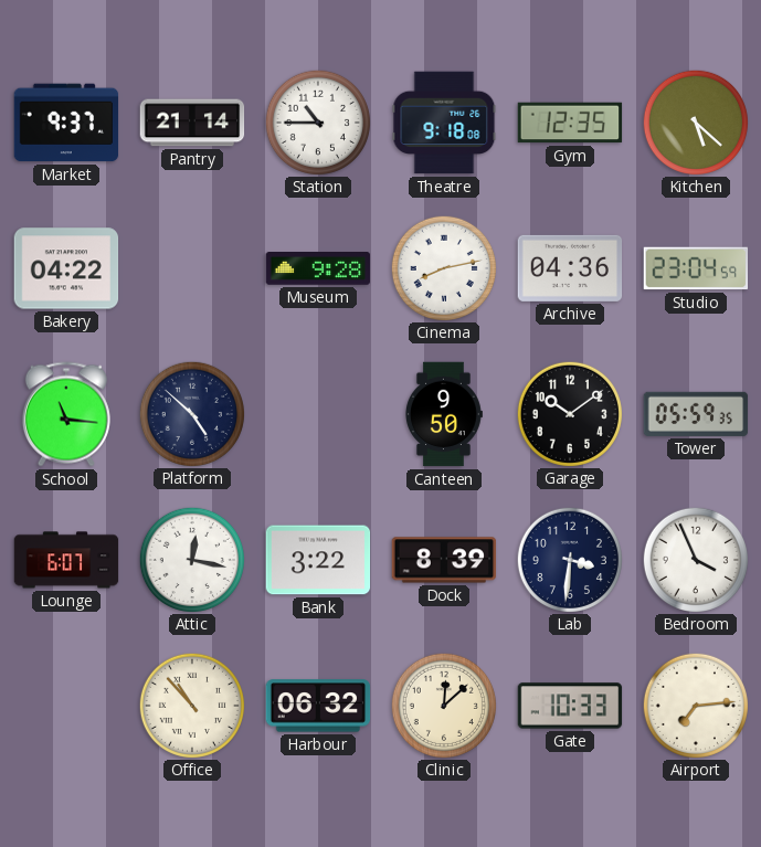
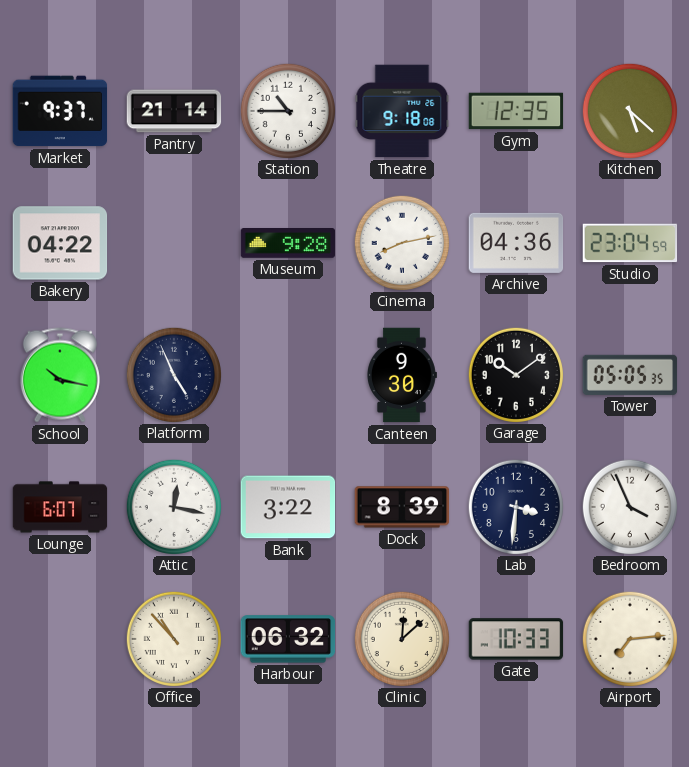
School: 11:16 -> 10:17 (60, 375)
Platform: 4:52 -> 4:56 (173, 374)
Canteen: 9:50 -> 9:30 (401, 375)
Tower: 05:59 -> 05:05 (630, 375)
